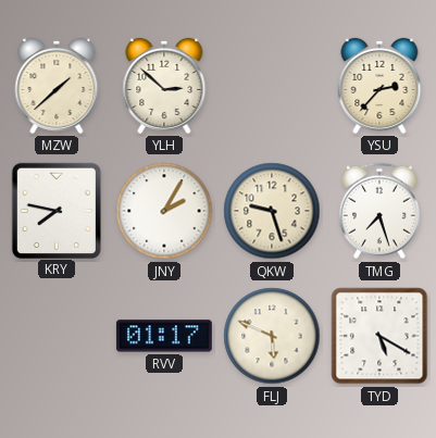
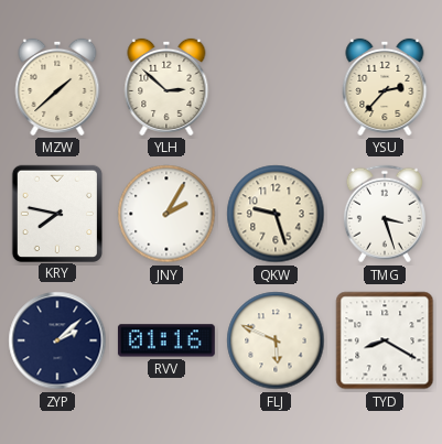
TMG: 7:27 -> 3:27 (385, 214)
ZYP: none -> 2:08 (57, 340)
RVV: 01:17 -> 01:16 (166, 340)
TYD: 5:20 -> 8:20 (385, 340)
